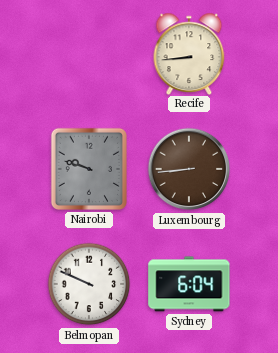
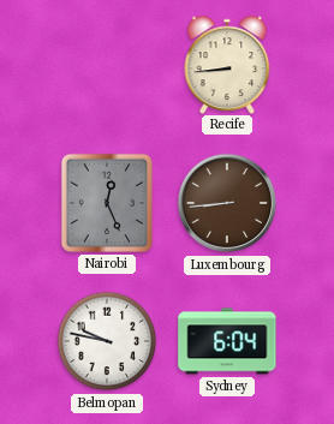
Nairobi: 9:48 -> 12:26 (107, 203)
Belmopan: 9:49 -> 9:47 (107, 341)
